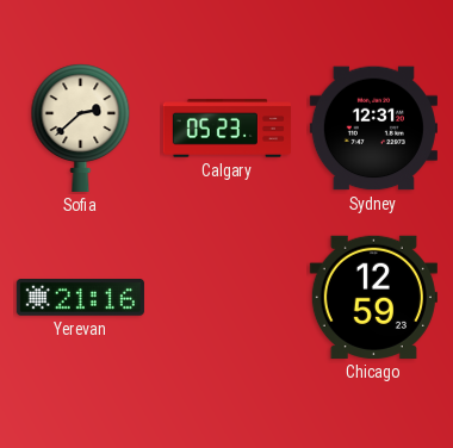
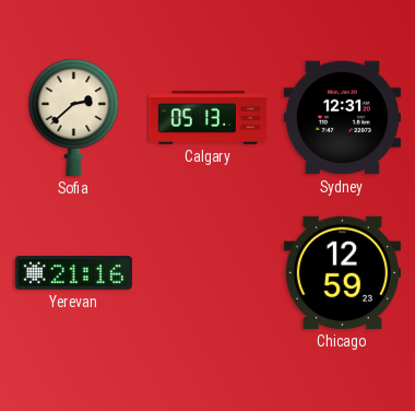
Calgary: 05:23 -> 05:13 (207, 118)
